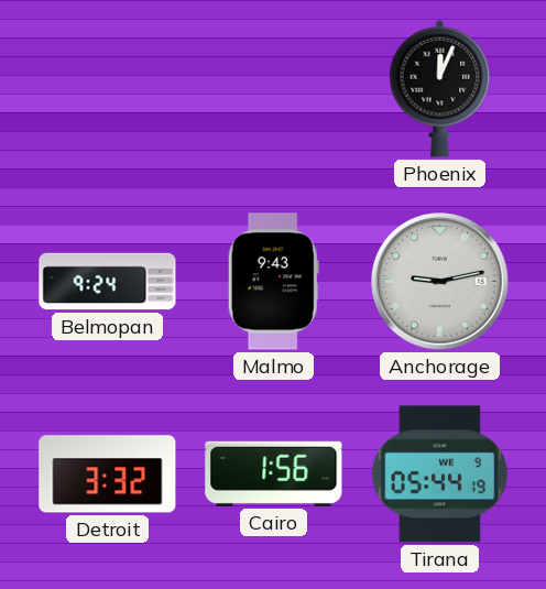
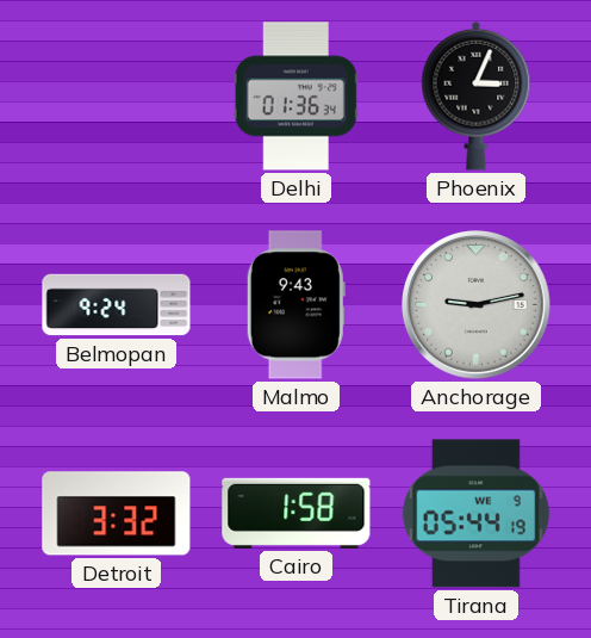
Delhi: none -> 01:36 (295, 97)
Phoenix: 12:04 -> 3:04 (477, 95)
Cairo: 1:56 -> 1:58 (297, 513)
